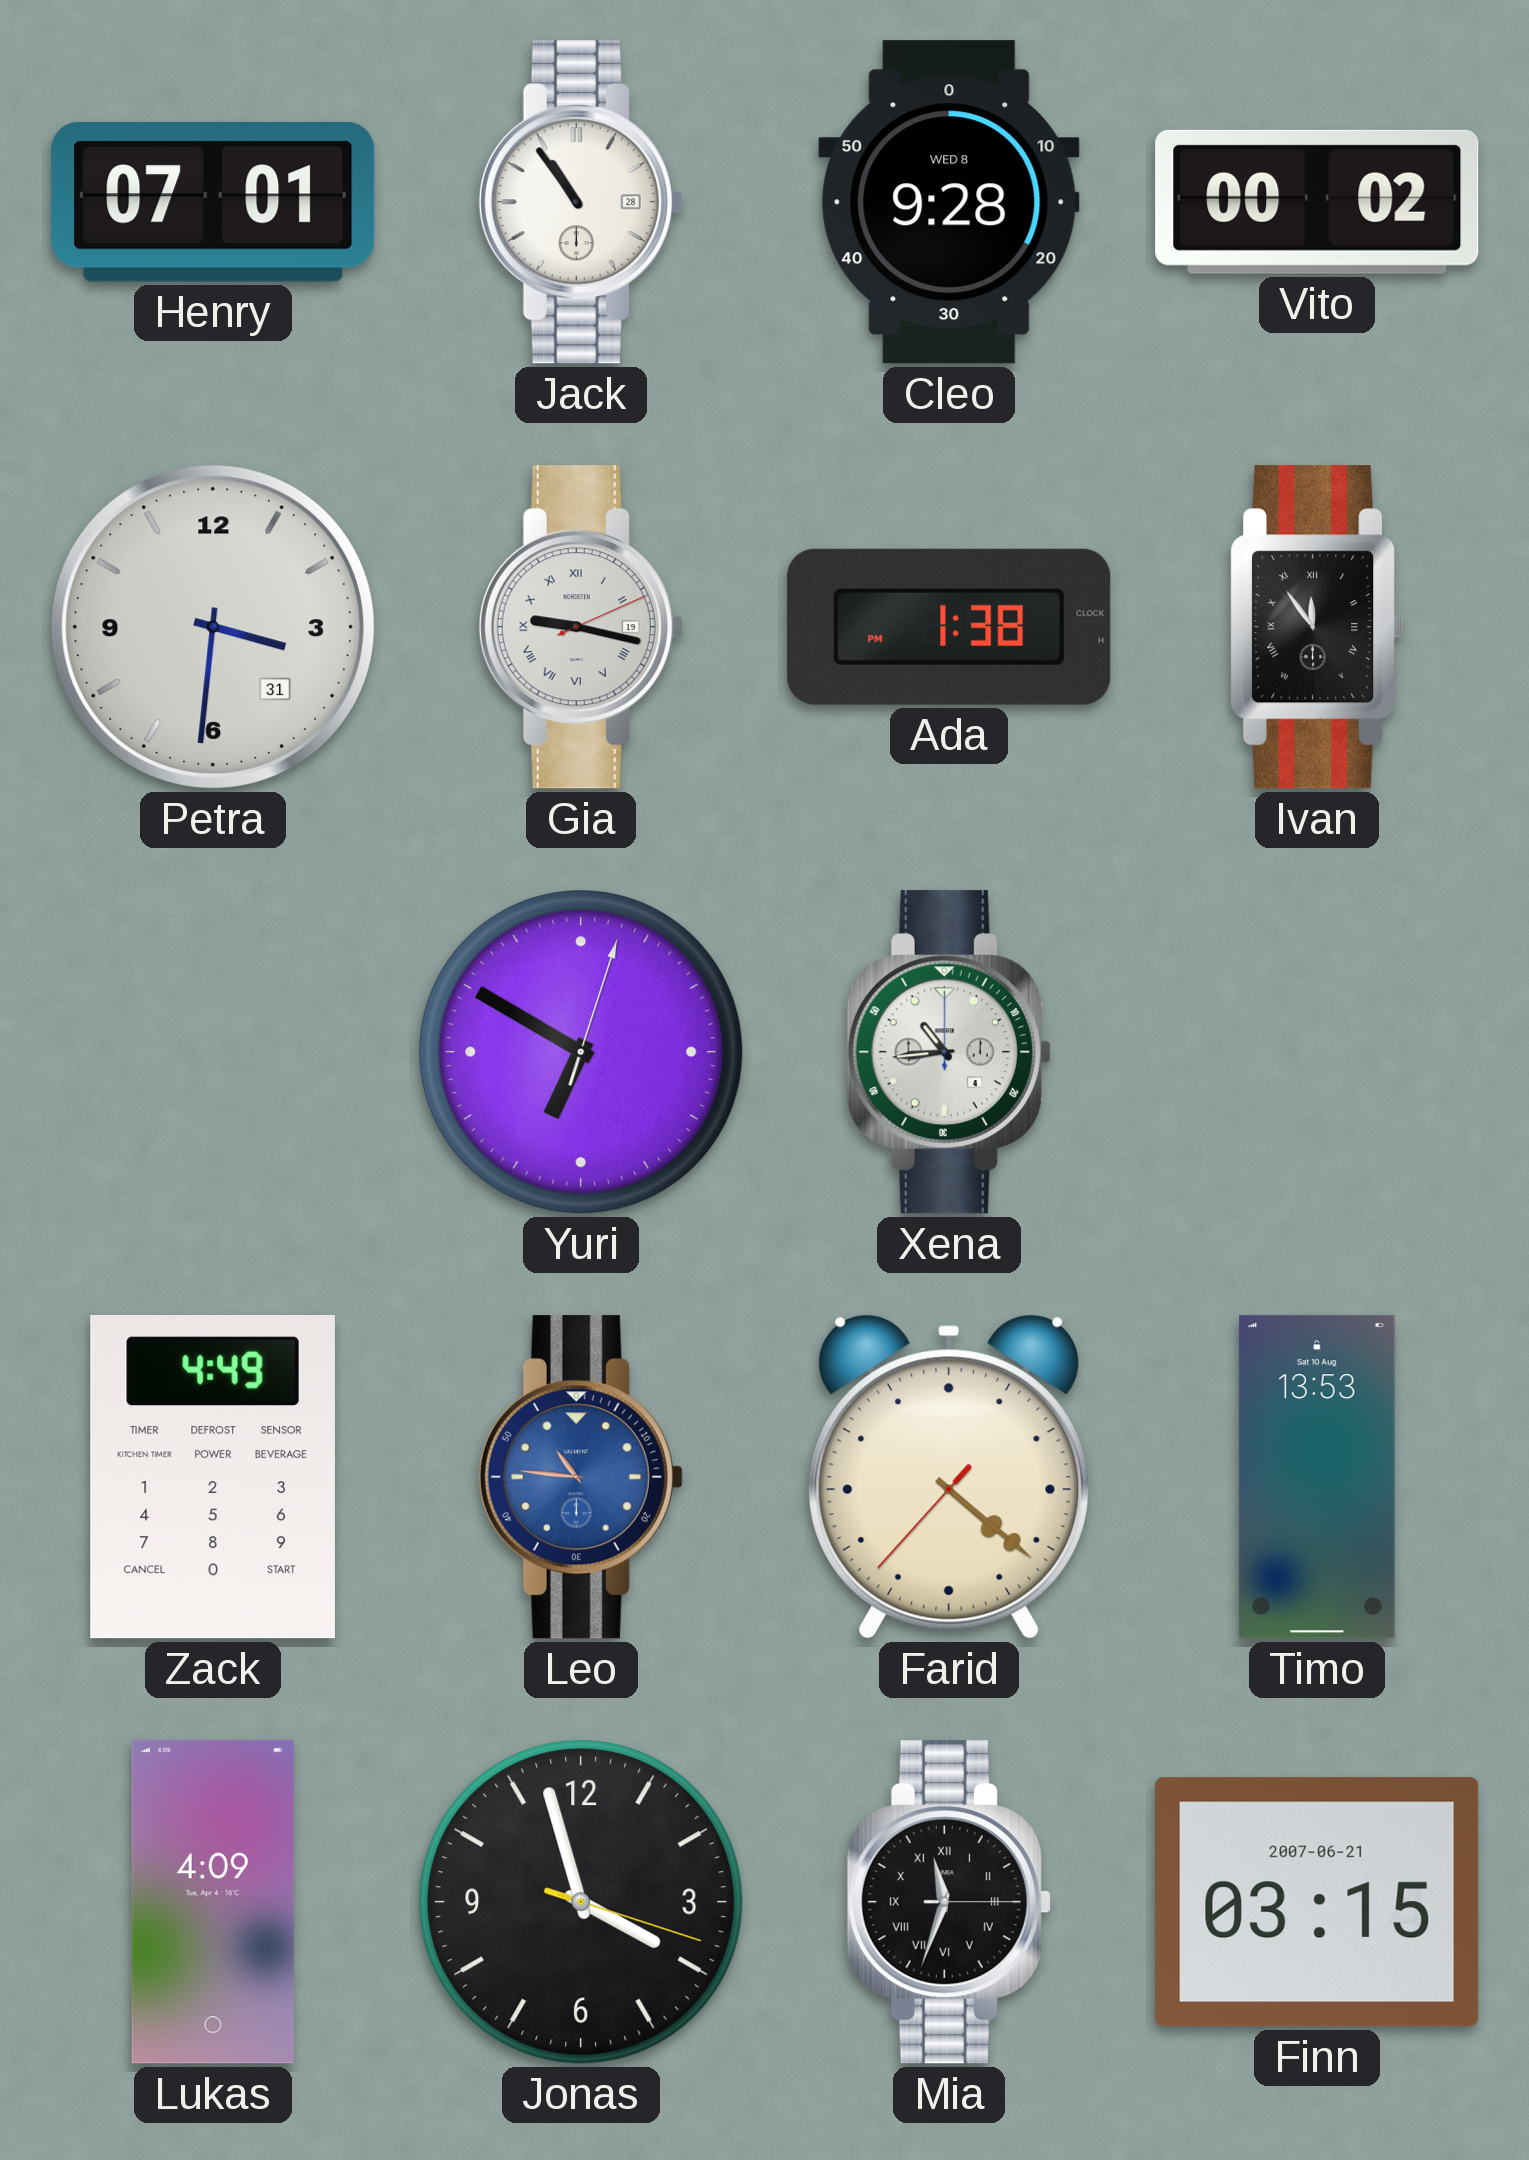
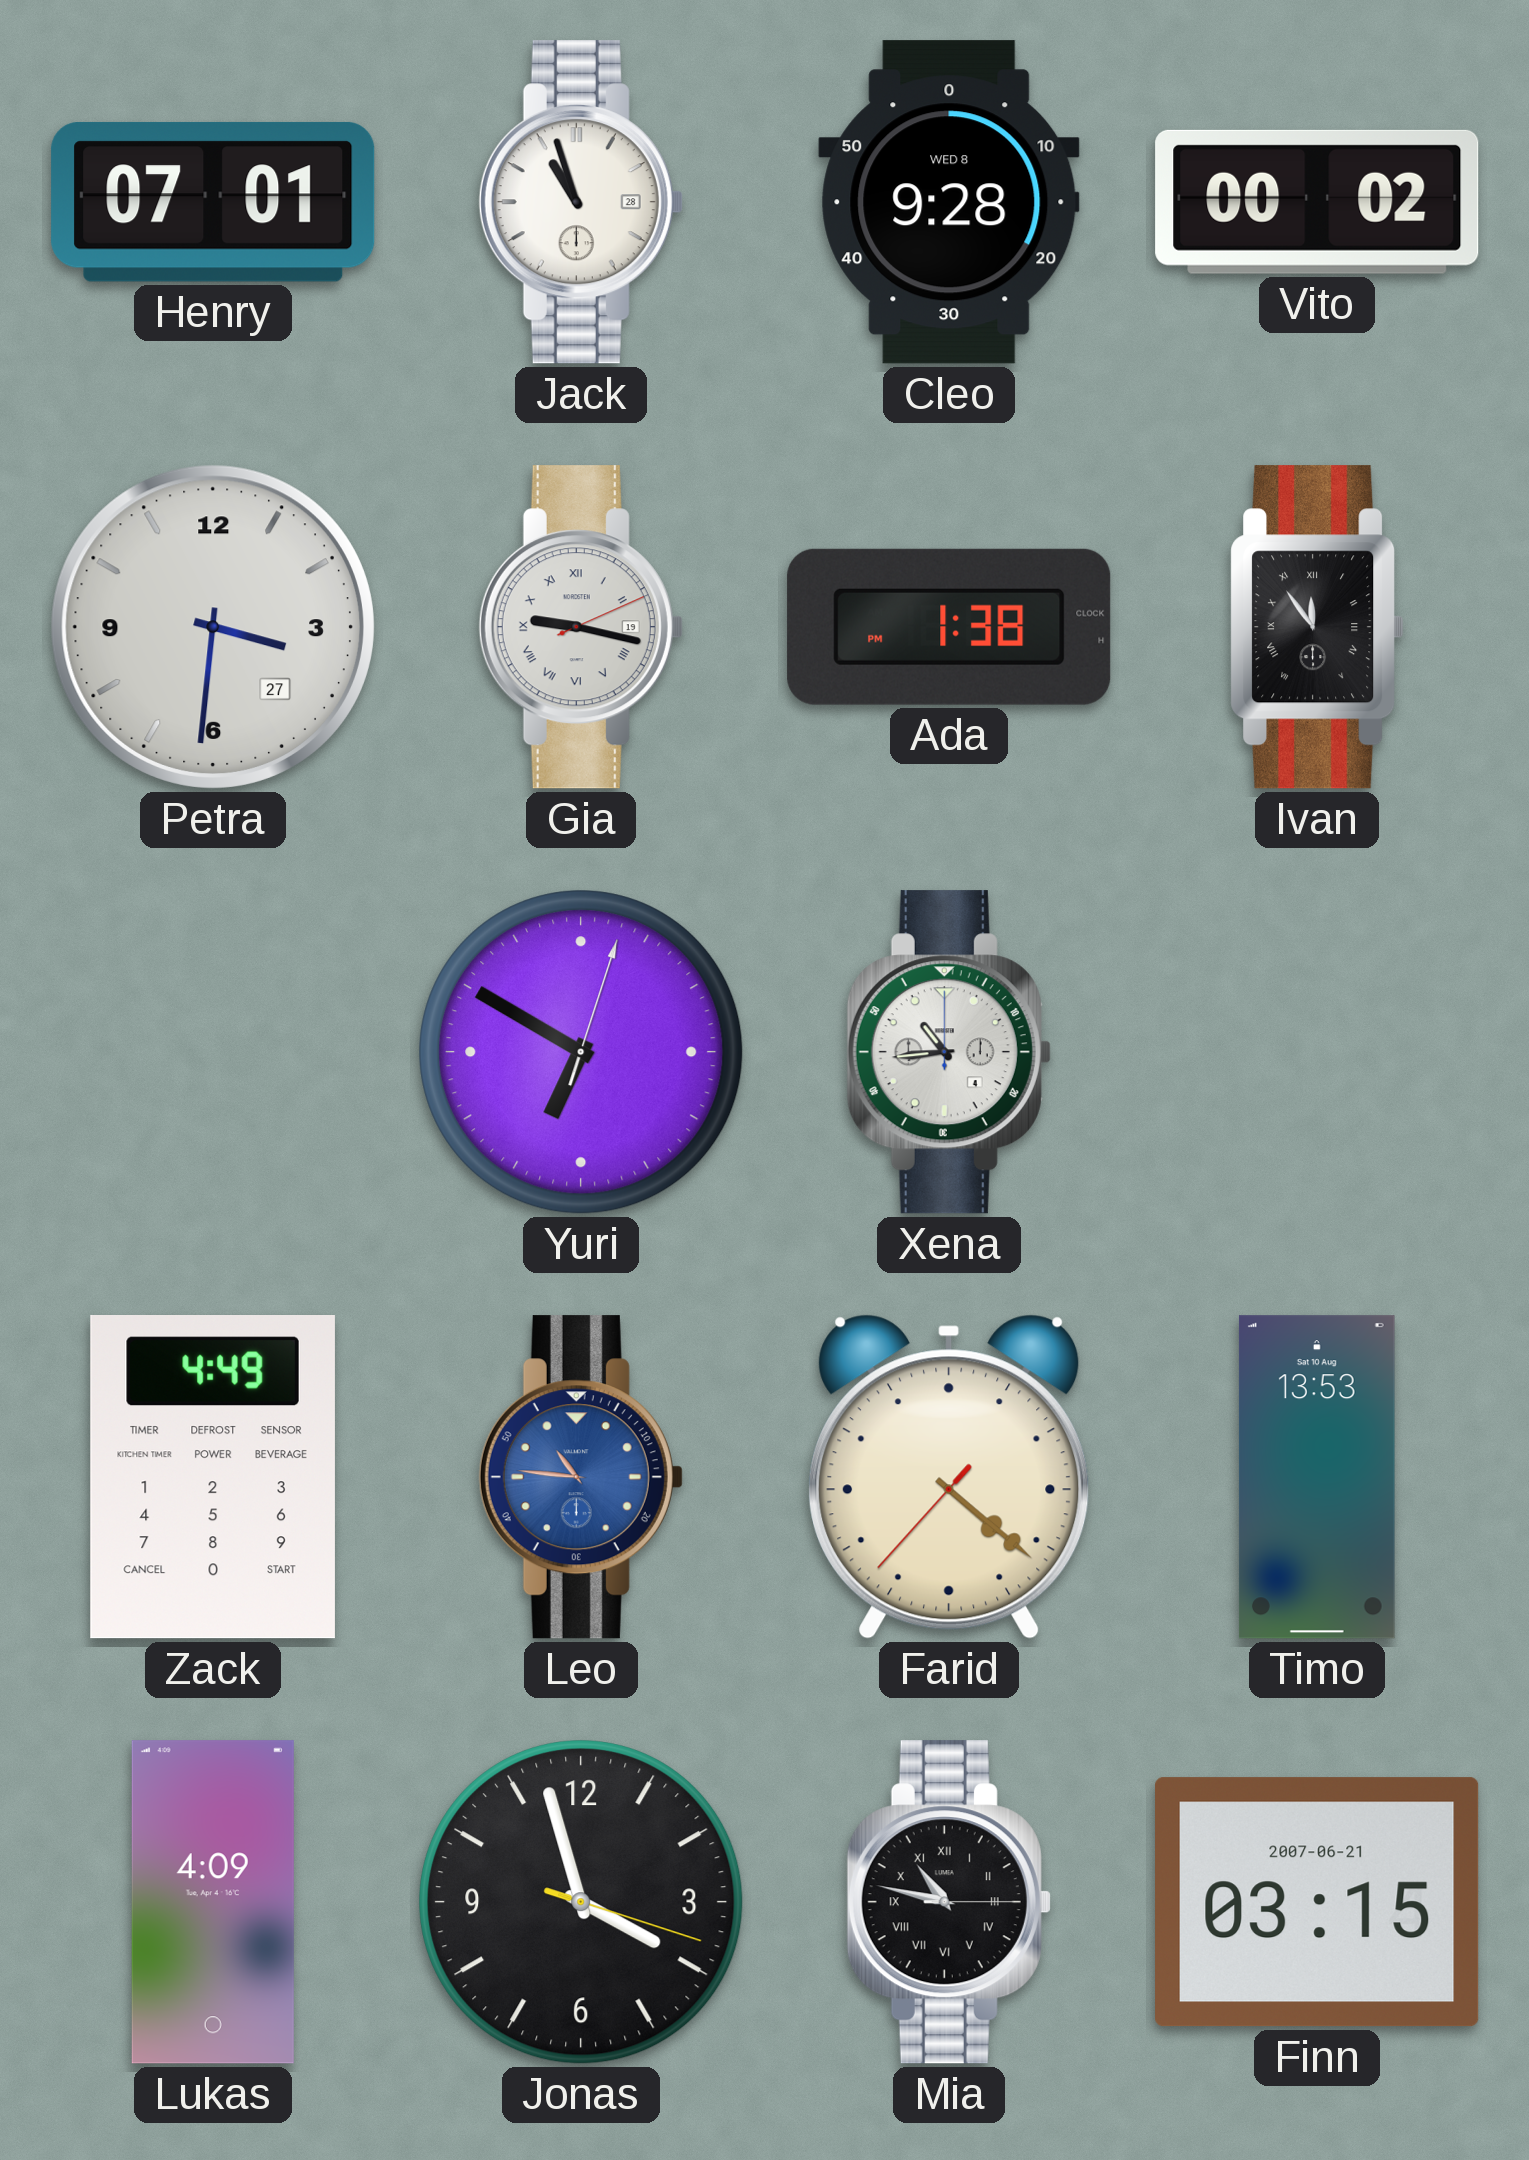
Jack: 10:54 -> 10:57 (581, 202)
Petra date: 31 -> 27 (213, 627)
Mia: 11:33 -> 10:47 (949, 1902)
